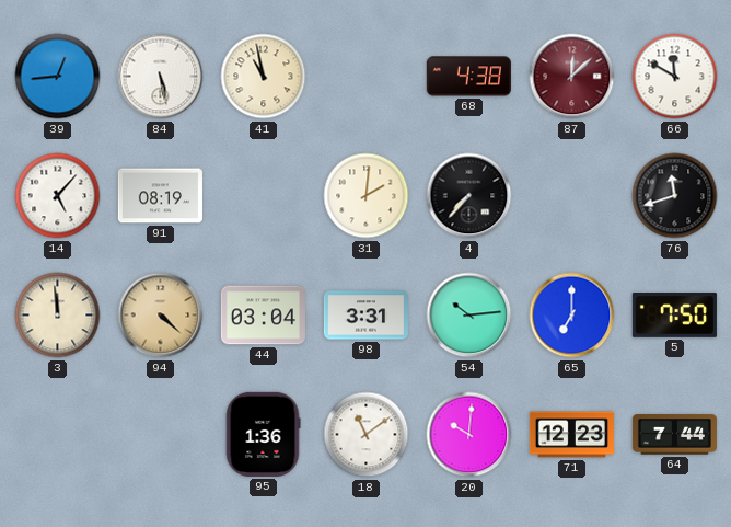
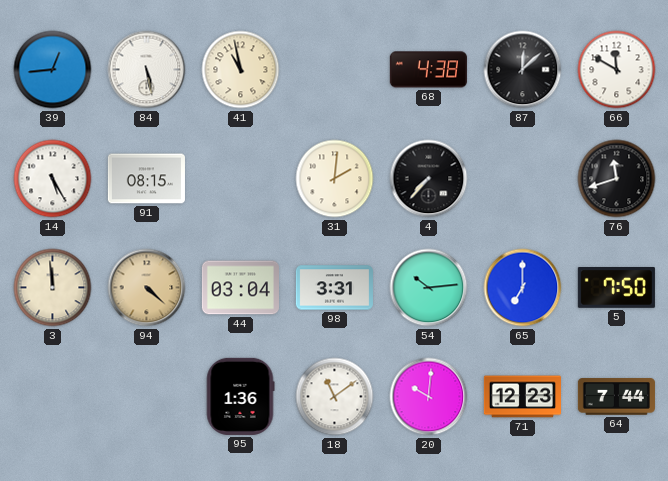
87 dial: burgundy -> black (523, 70)
14: 5:07 -> 5:25 (53, 179)
91: 08:19 -> 08:15 (146, 179)
